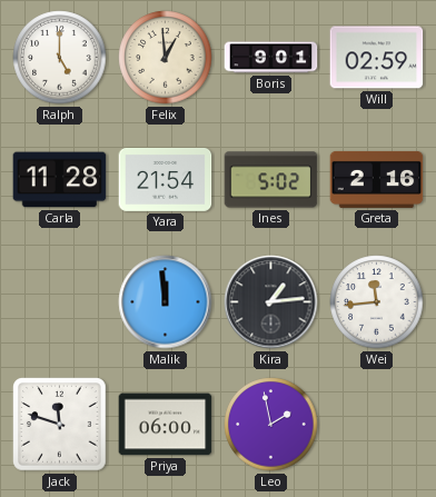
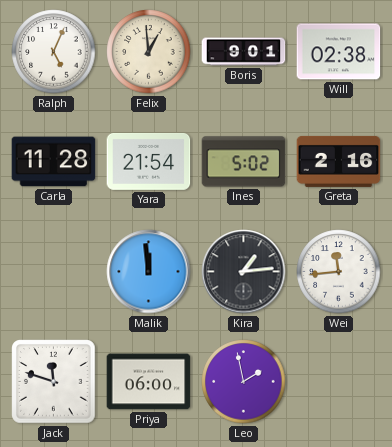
Ralph: 5:00 -> 5:04 (54, 52)
Will: 02:59 -> 02:38 (339, 52)
